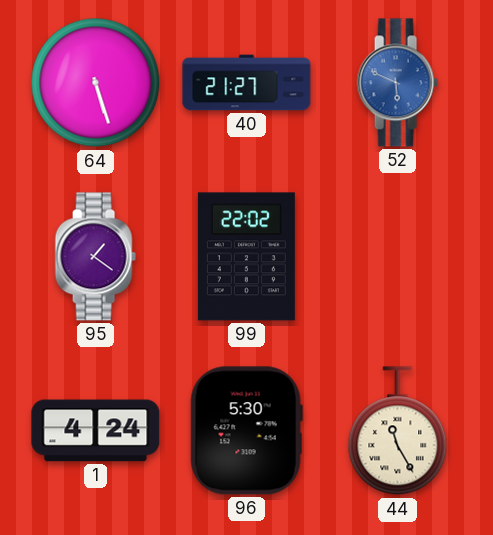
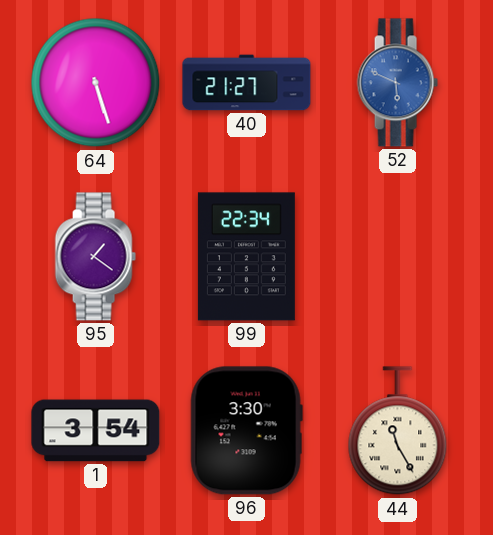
99: 22:02 -> 22:34 (246, 257)
1: 4:24 -> 3:54 (96, 431)
96: 5:30 -> 3:30 (246, 431)
